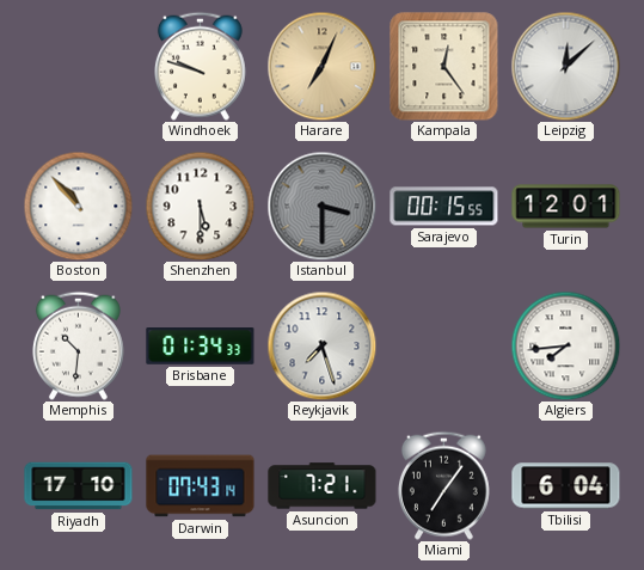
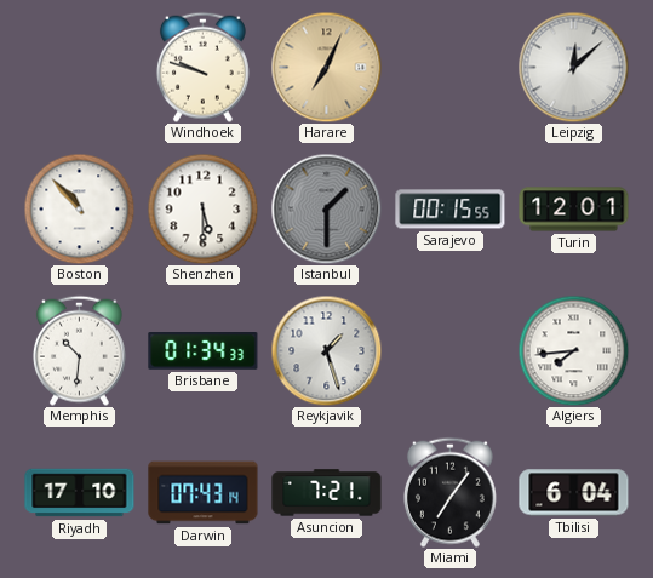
Kampala: 12:24 -> none (444, 67)
Istanbul: 3:30 -> 1:30 (326, 208)
Reykjavik: 7:27 -> 1:27 (326, 350)
